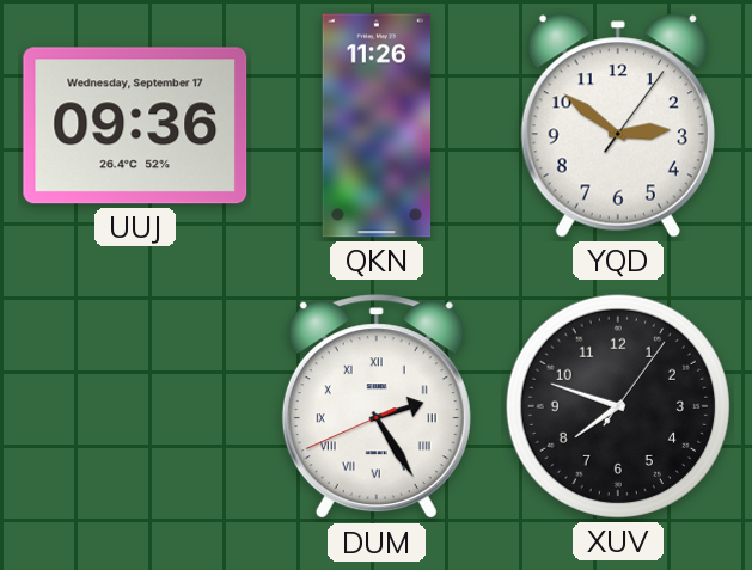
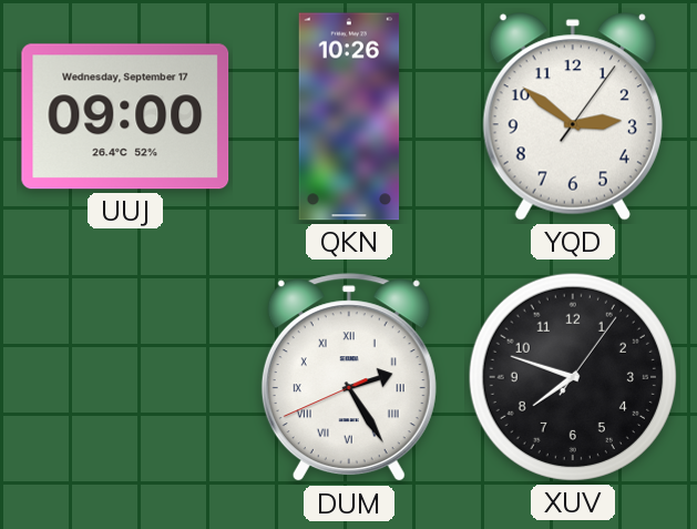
UUJ: 09:36 -> 09:00 (125, 116)
QKN: 11:26 -> 10:26 (349, 116)
